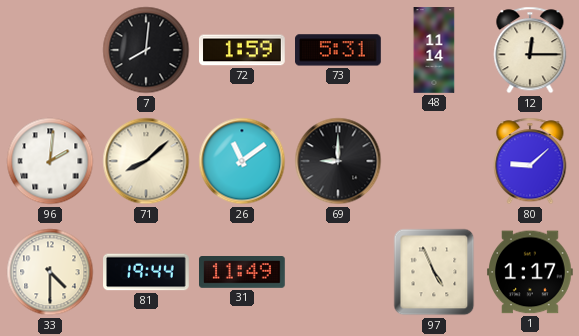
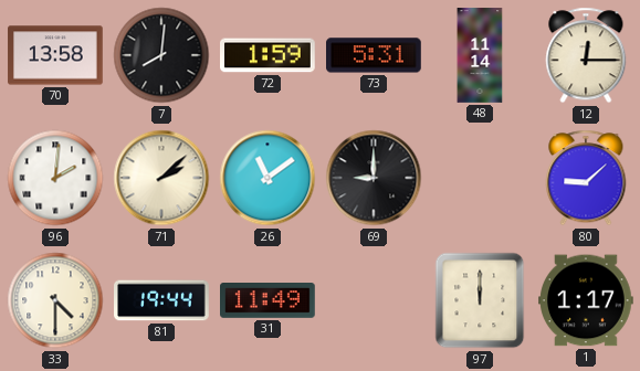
70: none -> 13:58 (55, 55)
71: 8:08 -> 2:08 (161, 178)
97: 4:56 -> 12:00 (480, 300)
